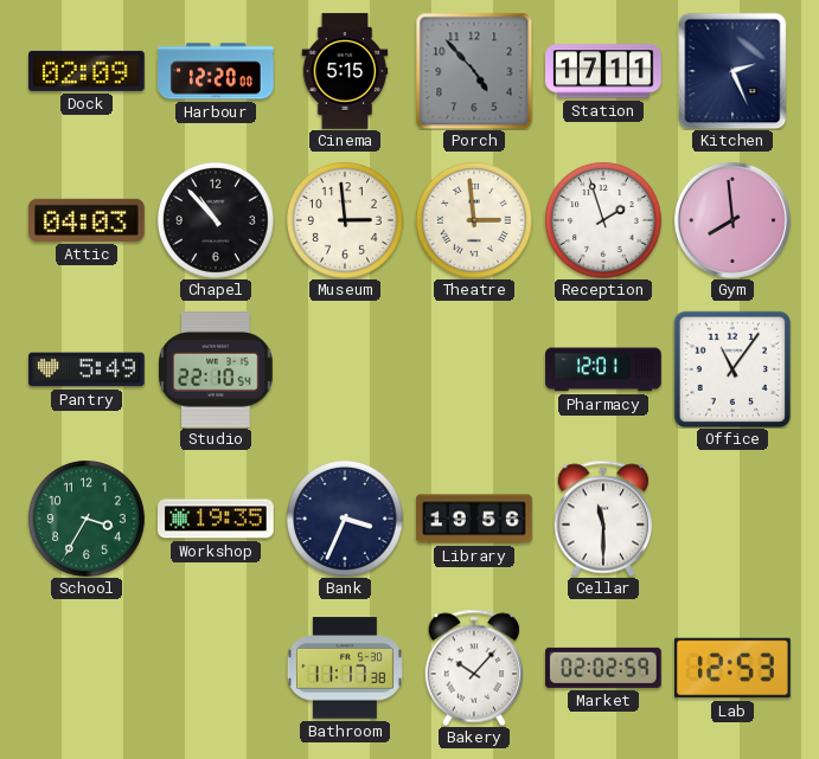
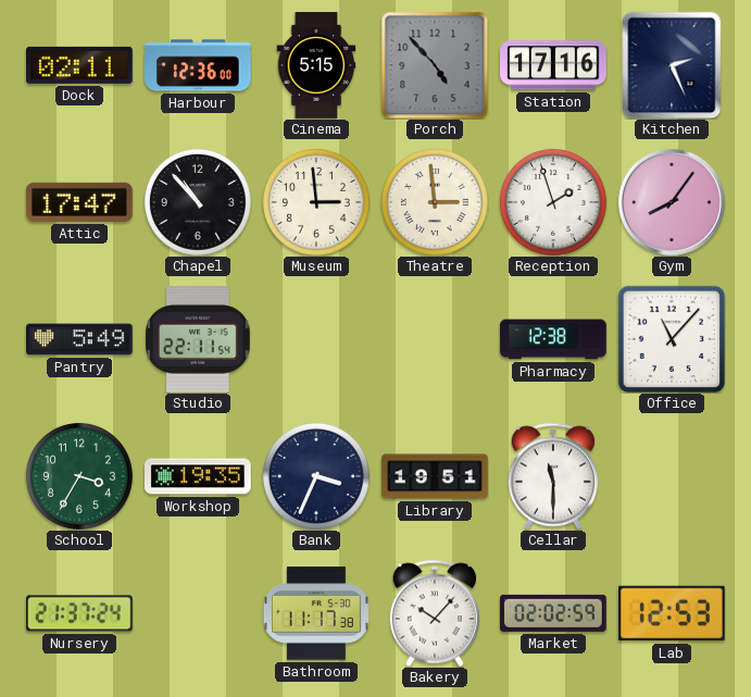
Dock: 02:09 -> 02:11 (80, 65)
Harbour: 12:20 -> 12:36 (198, 65)
Station: 17:11 -> 17:16 (553, 65)
Attic: 04:03 -> 17:47 (80, 202)
Gym: 7:59 -> 8:06 (672, 202)
Studio: 22:10 -> 22:11 (199, 340)
Pharmacy: 12:01 -> 12:38 (553, 339)
Office: 11:06 -> 11:07 (671, 338)
Library: 19:56 -> 19:51 (435, 476)
Nursery: none -> 21:37 (80, 613)
